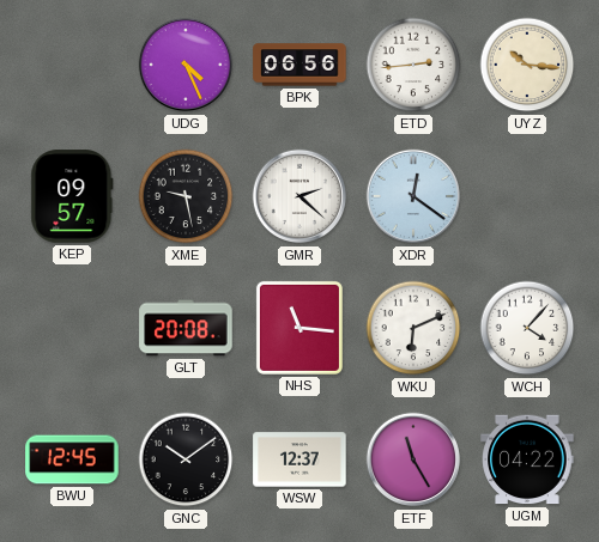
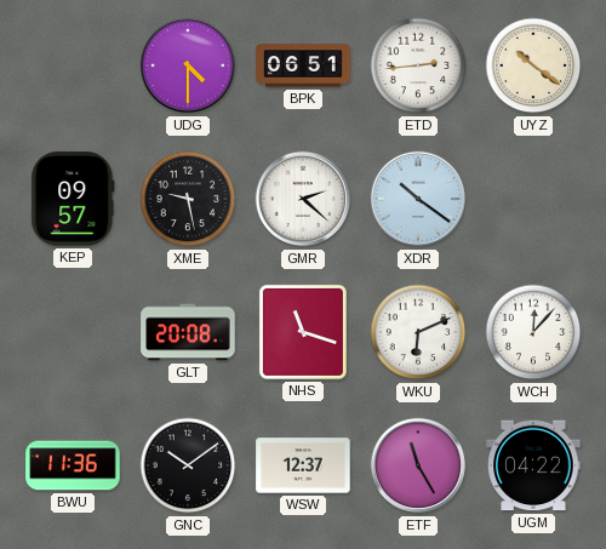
UDG: 4:26 -> 4:30 (188, 65)
BPK: 06:56 -> 06:51 (303, 65)
UYZ: 10:16 -> 10:21 (533, 65)
XDR: 12:21 -> 10:21 (418, 199)
NHS: 11:16 -> 11:18 (303, 332)
WCH: 4:07 -> 12:07 (533, 332)
BWU: 12:45 -> 11:36 (73, 465)
